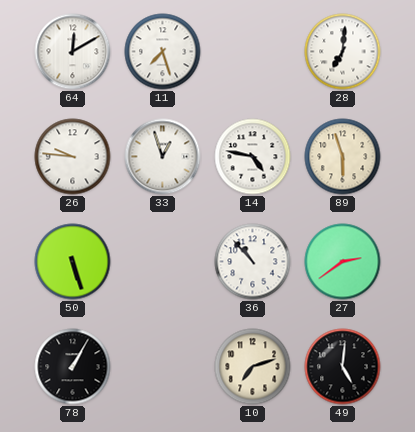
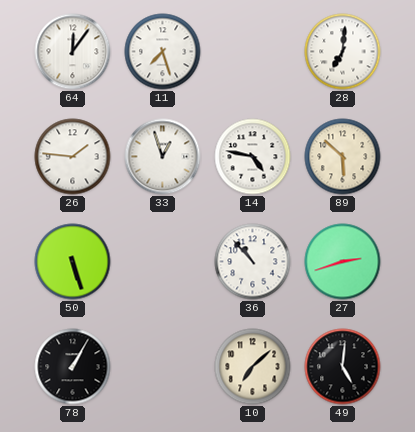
64: 12:10 -> 12:06 (73, 52)
26: 9:46 -> 1:46 (73, 157)
89: 5:57 -> 5:52 (343, 157)
27: 2:39 -> 2:42 (343, 262)
10: 7:12 -> 7:08 (253, 367)
